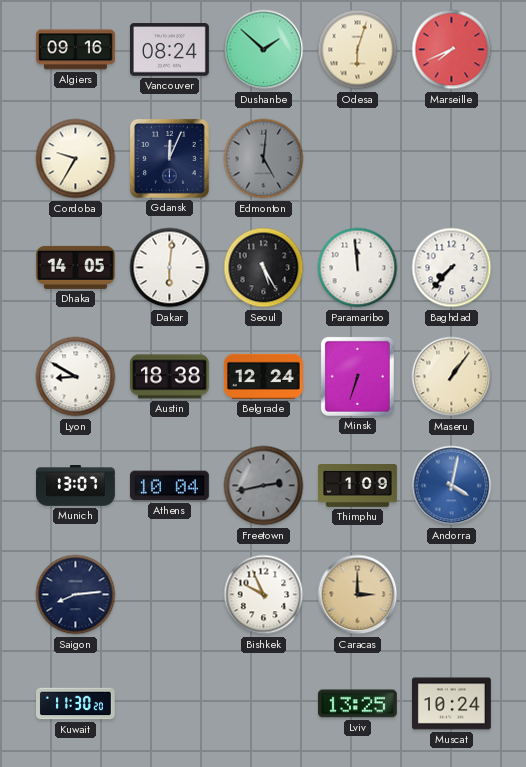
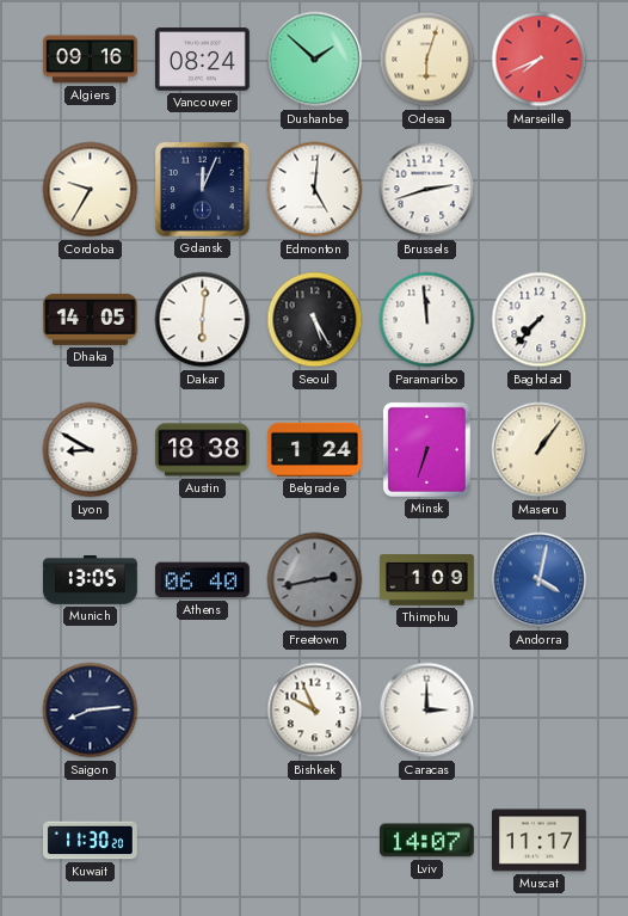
Edmonton dial: grey -> white (315, 190)
Brussels: none -> 2:42 (427, 190)
Belgrade: 12:24 -> 1:24 (314, 449)
Munich: 13:07 -> 13:05 (91, 580)
Athens: 10:04 -> 06:40 (202, 580)
Caracas dial: champagne -> white (427, 711)
Lviv: 13:25 -> 14:07 (426, 841)
Muscat: 10:24 -> 11:17 (540, 841)
